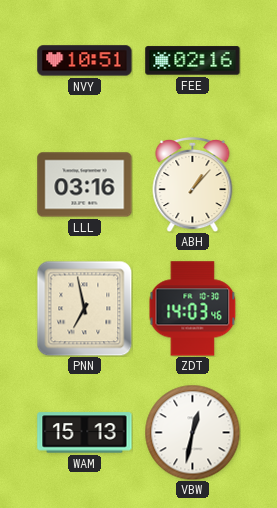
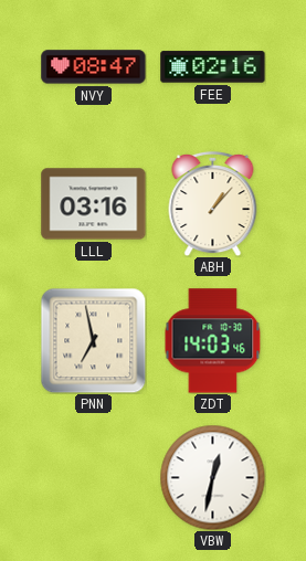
NVY: 10:51 -> 08:47 (94, 67)
WAM: 15:13 -> none (85, 433)
